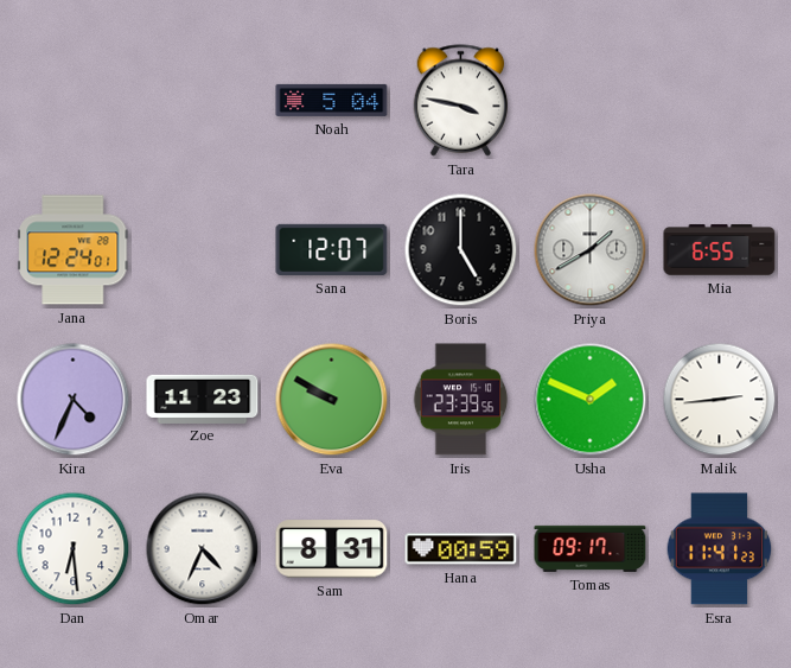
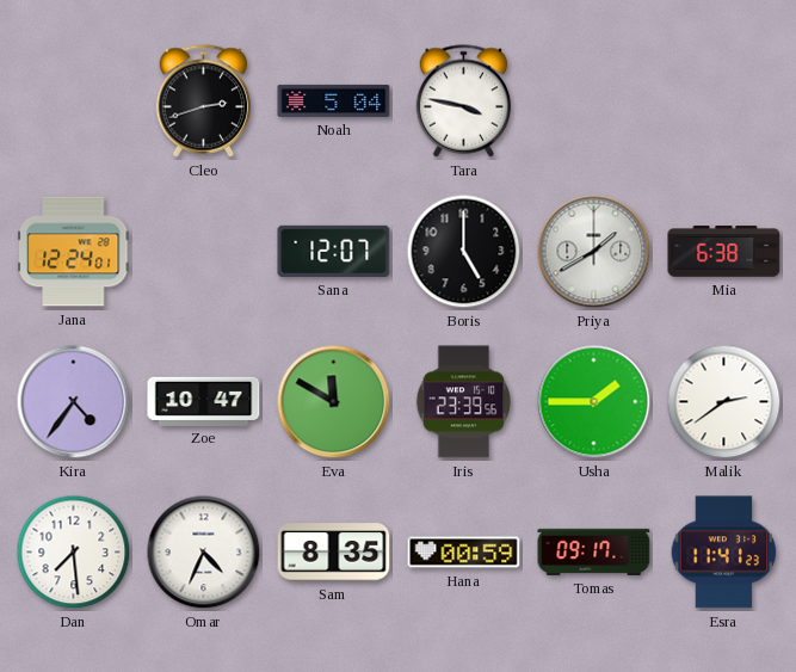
Cleo: none -> 2:42 (204, 101)
Mia: 6:55 -> 6:38 (724, 252)
Kira: 4:34 -> 4:36 (74, 402)
Zoe: 11:23 -> 10:47 (204, 401)
Eva: 9:50 -> 11:50 (334, 402)
Usha: 1:49 -> 1:45 (594, 402)
Malik: 2:44 -> 2:39 (724, 402)
Dan: 6:29 -> 7:29 (74, 553)
Sam: 8:31 -> 8:35 (334, 553)
